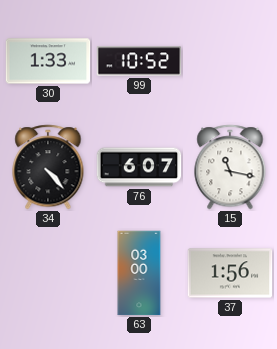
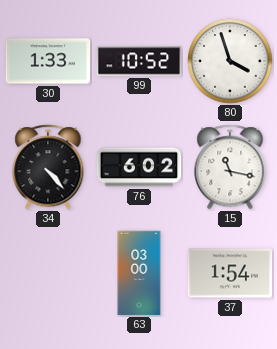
80: none -> 3:57 (230, 61)
76: 6:07 -> 6:02 (139, 167)
37: 1:56 -> 1:54 (230, 273)
